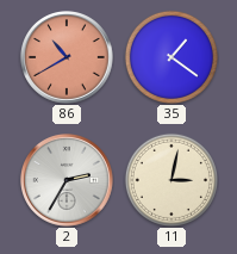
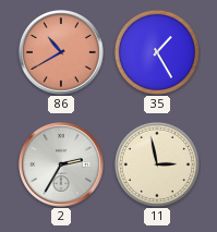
35: 1:21 -> 1:25 (157, 52)
11: 3:02 -> 2:58 (157, 164)
